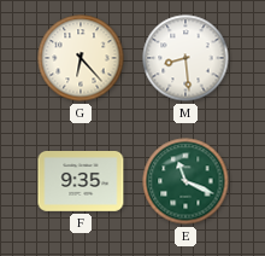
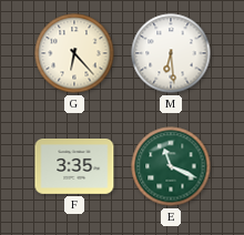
M: 8:29 -> 6:29 (171, 53)
F: 9:35 -> 3:35 (74, 167)
